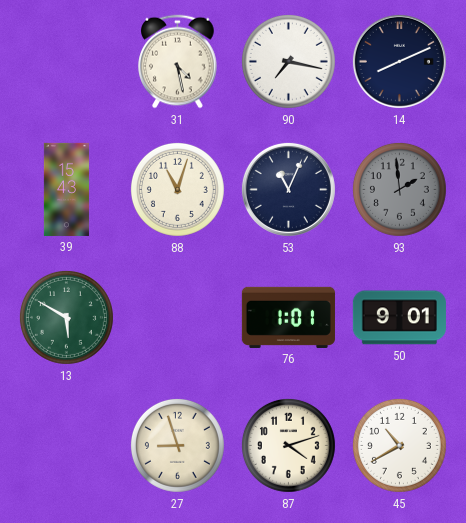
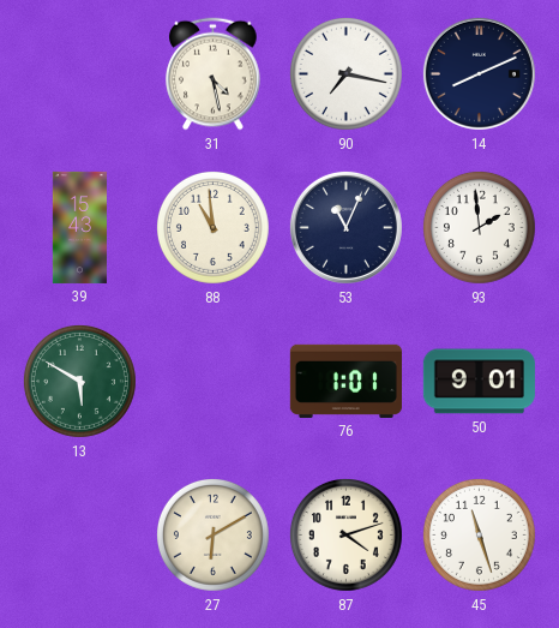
88: 11:03 -> 10:59 (212, 227)
93 dial: grey -> white (479, 227)
27: 8:57 -> 6:10 (212, 534)
45: 10:40 -> 11:27 (479, 534)
